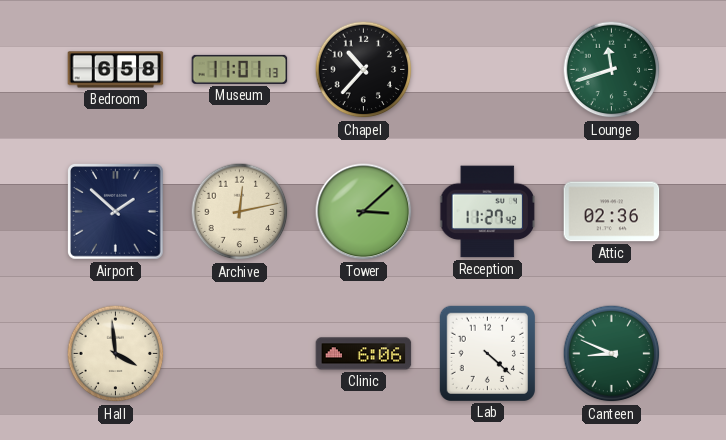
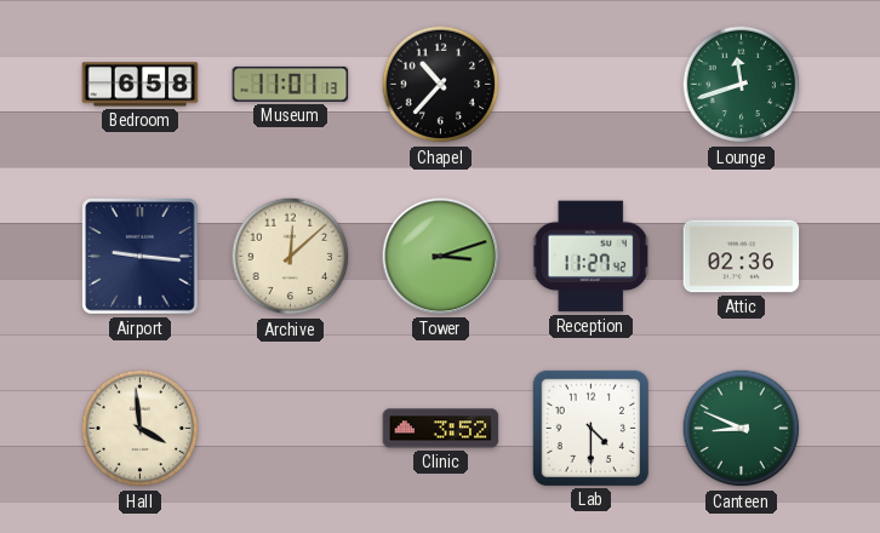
Airport: 1:52 -> 9:16 (141, 257)
Archive: 12:13 -> 12:08 (291, 257)
Tower: 3:08 -> 3:12 (441, 257)
Clinic: 6:06 -> 3:52 (441, 429)
Lab: 4:22 -> 4:30 (590, 428)
